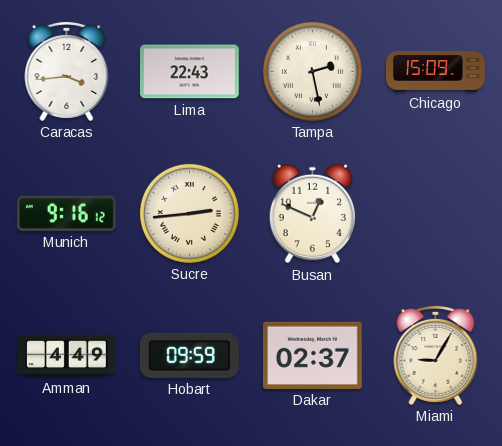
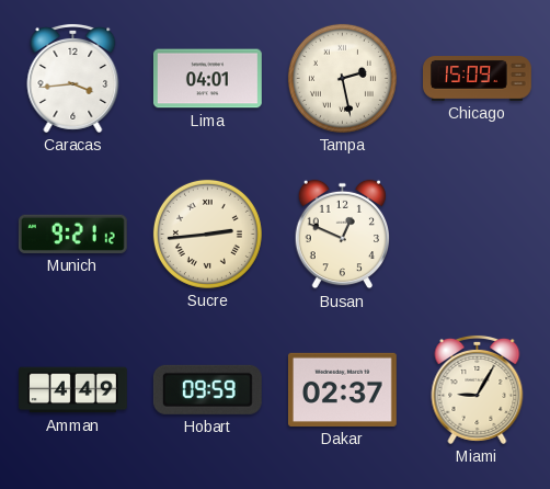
Lima: 22:43 -> 04:01 (207, 79)
Munich: 9:16 -> 9:21 (72, 234)
